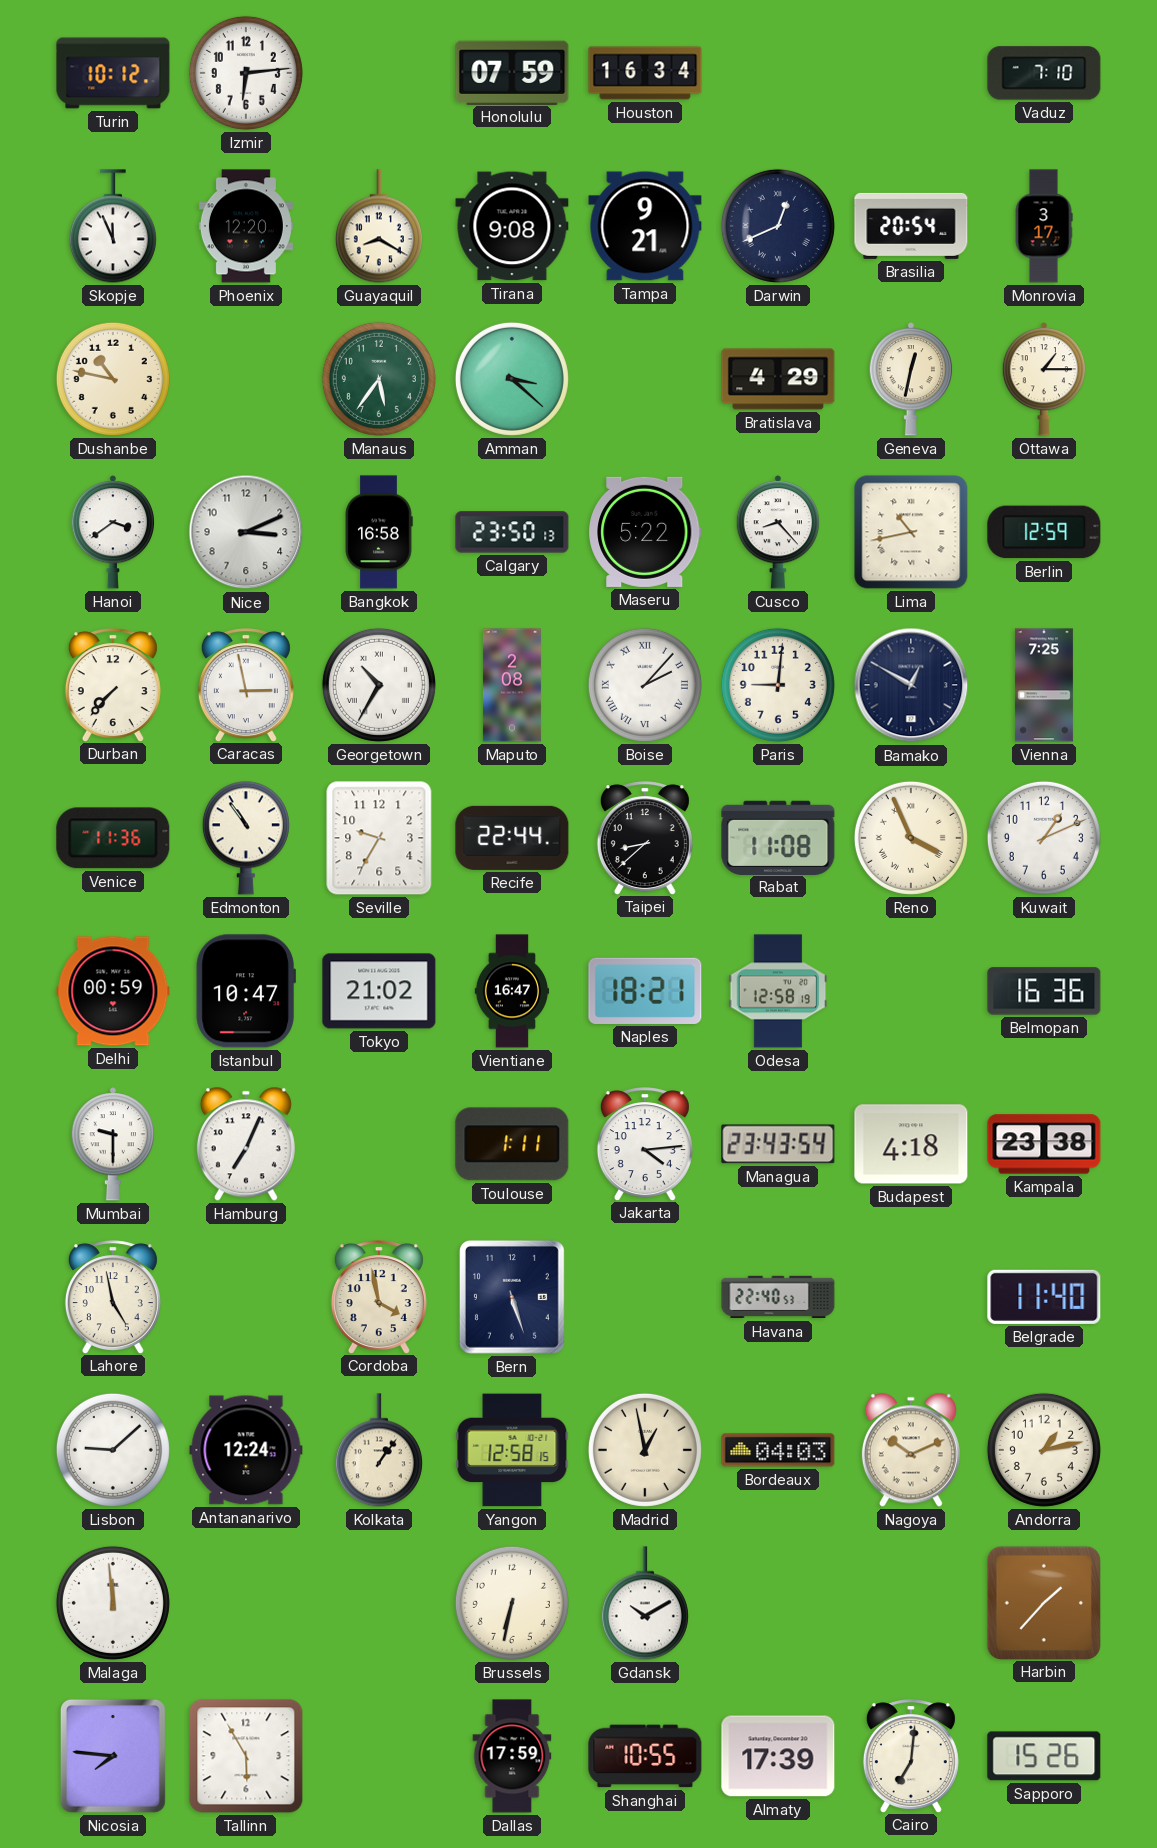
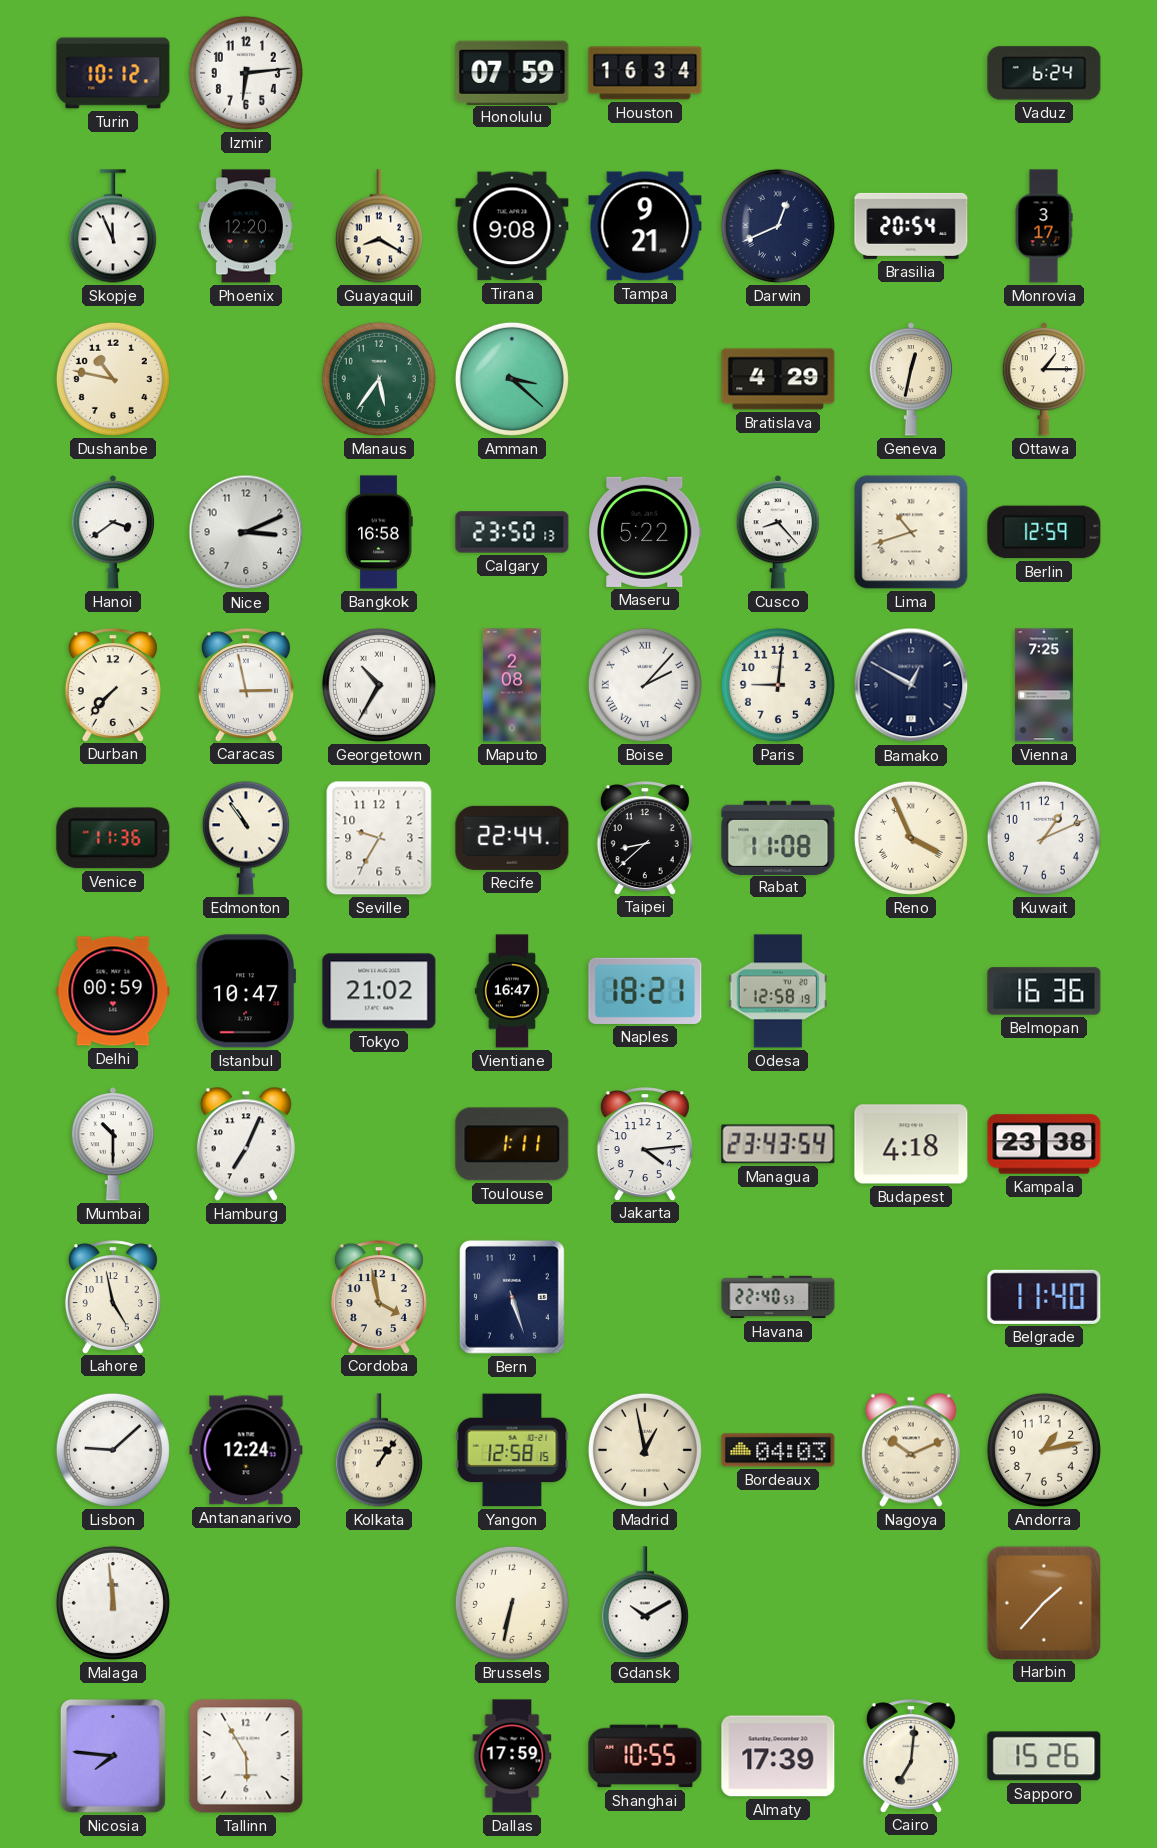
Vaduz: 7:10 -> 6:24 (1044, 73)
Lima: 10:43 -> 10:42 (911, 532)
Mumbai: 9:30 -> 10:30 (113, 1144)
